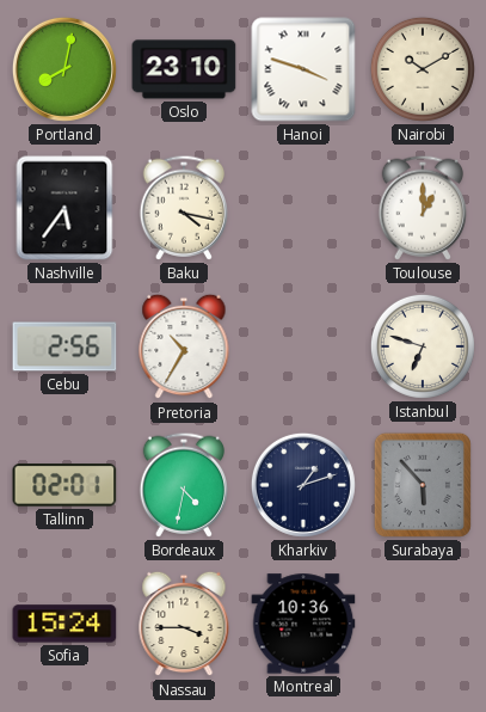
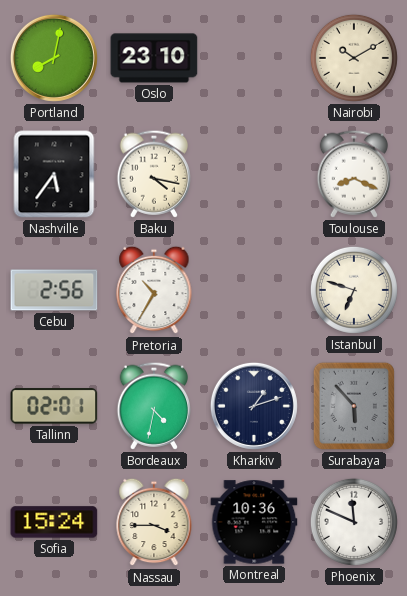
Hanoi: 3:48 -> none (303, 69)
Toulouse: 1:00 -> 8:19 (353, 174)
Phoenix: none -> 11:49 (354, 522)
